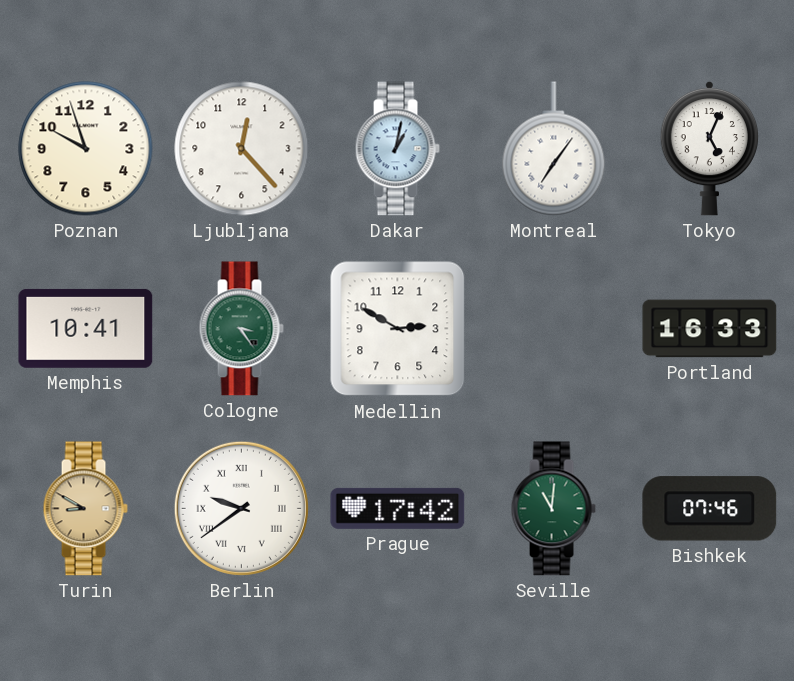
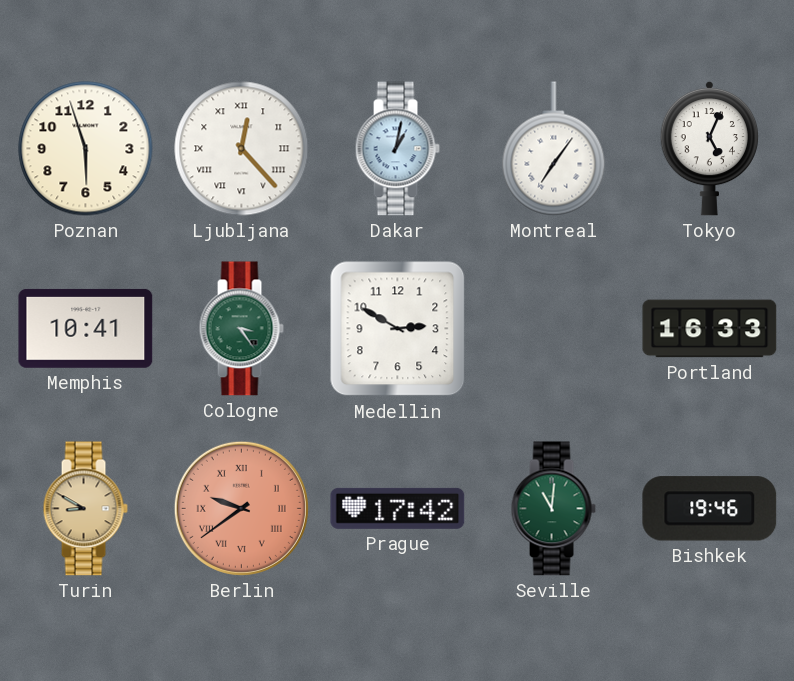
Poznan: 9:57 -> 5:57 (86, 149)
Ljubljana numerals: Arabic -> Roman (242, 149)
Berlin dial: white -> salmon (241, 508)
Bishkek: 07:46 -> 19:46 (710, 509)
